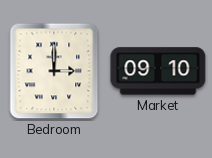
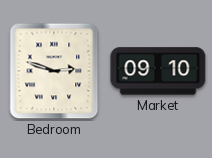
Bedroom: 3:00 -> 2:48 (54, 71)
